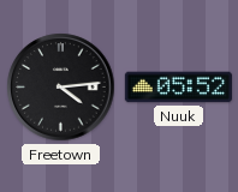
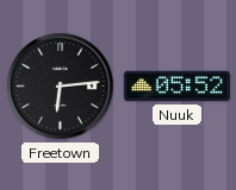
Freetown: 4:14 -> 6:14 (61, 87)
